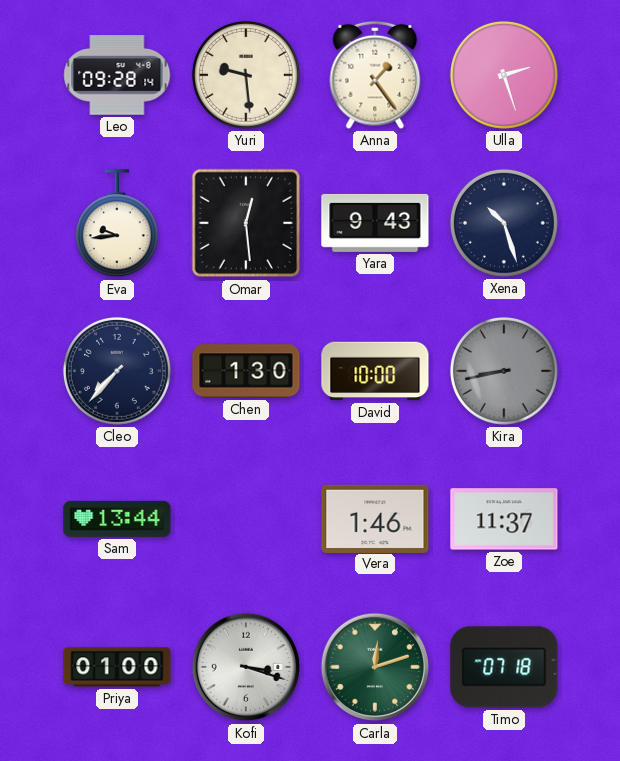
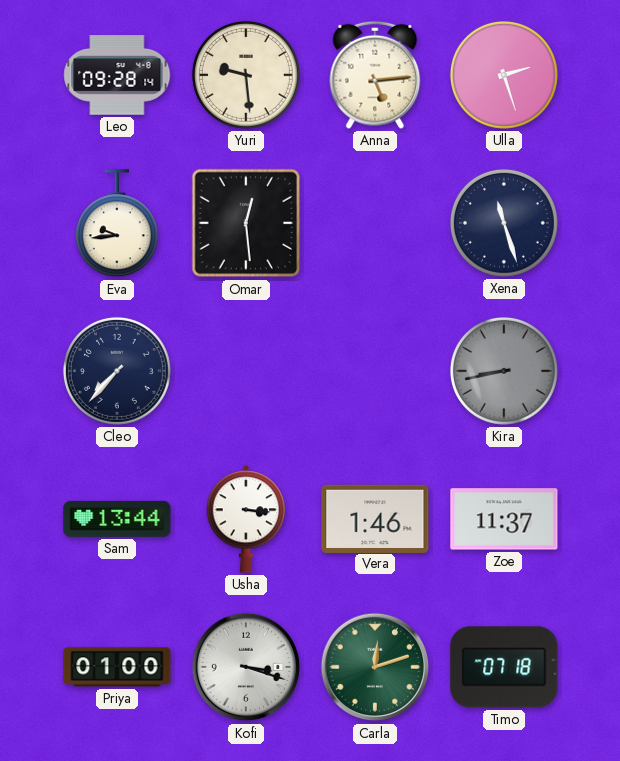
Anna: 1:24 -> 5:14 (375, 75)
Yara: 9:43 -> none (375, 223)
Xena: 10:27 -> 11:27 (504, 223)
Chen: 1:30 -> none (246, 371)
David: 10:00 -> none (375, 371)
Usha: none -> 3:16 (246, 519)
